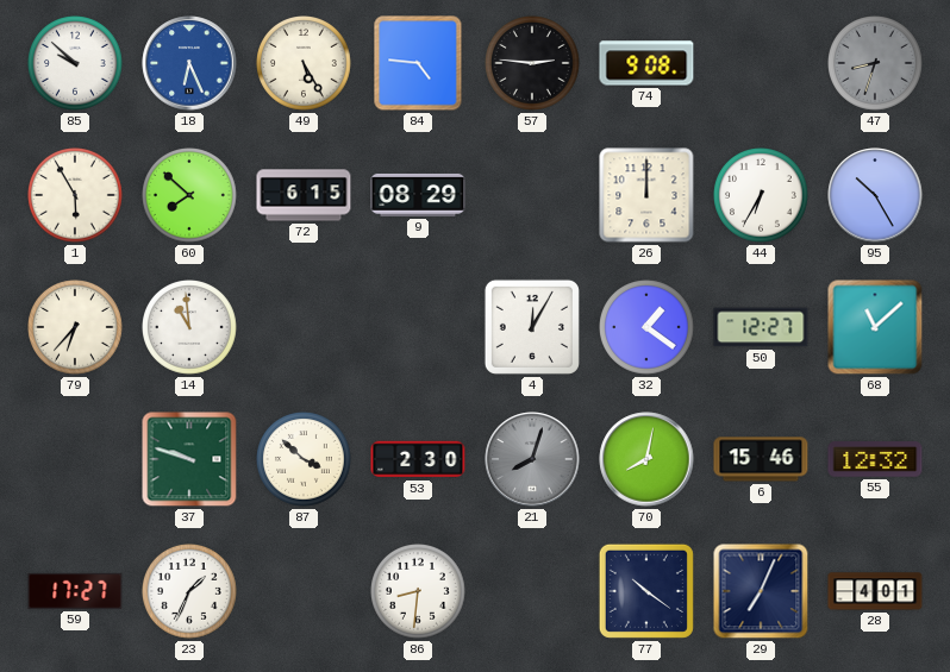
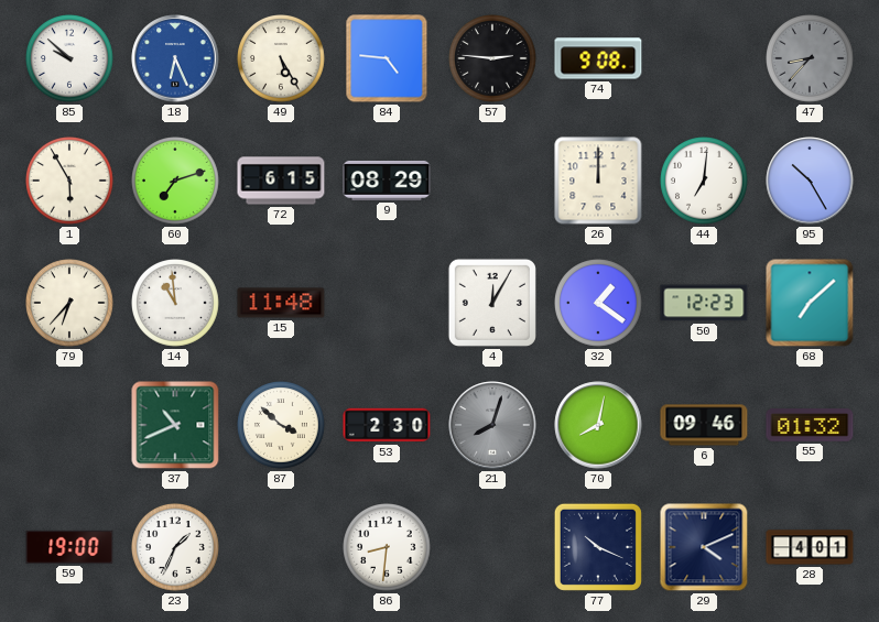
47: 8:33 -> 8:37 (811, 59)
60: 7:52 -> 7:12 (176, 182)
44: 6:35 -> 7:01 (705, 182)
15: none -> 11:48 (281, 303)
50: 12:27 -> 12:23 (704, 303)
68: 11:08 -> 7:08 (810, 303)
37: 9:48 -> 10:41 (175, 425)
6: 15:46 -> 09:46 (704, 425)
55: 12:32 -> 01:32 (810, 425)
59: 17:27 -> 19:00 (69, 547)
77: 10:21 -> 10:19 (598, 547)
29: 7:04 -> 4:11 (704, 547)
